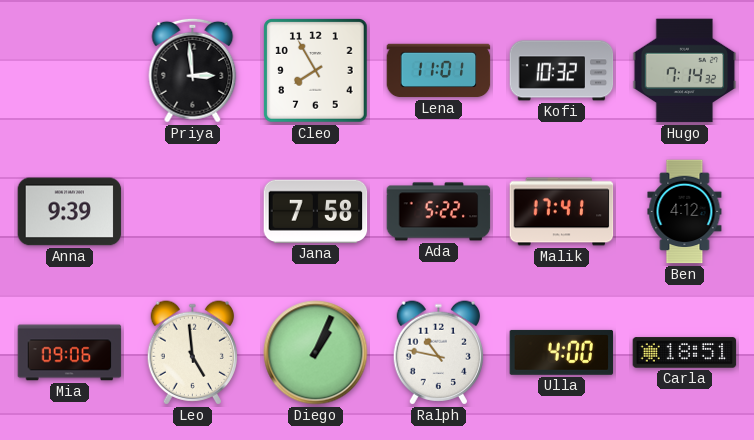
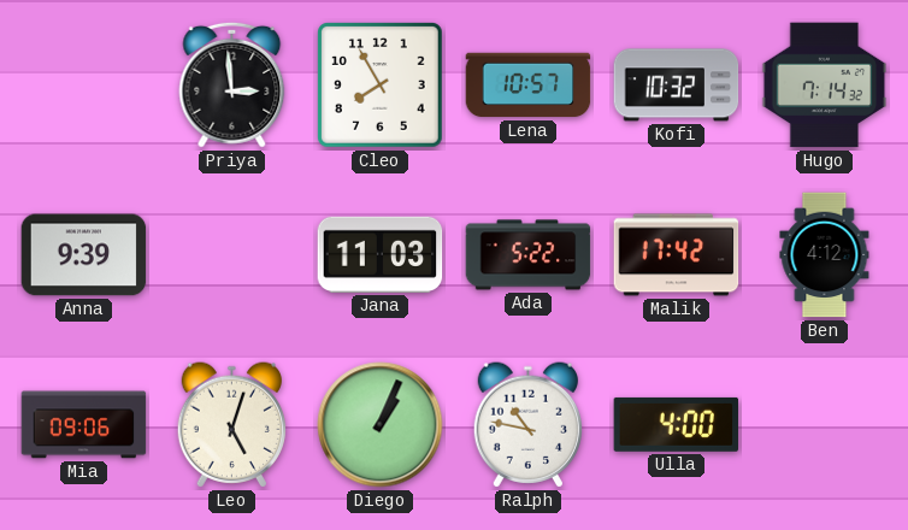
Lena: 11:01 -> 10:57 (529, 86)
Jana: 7:58 -> 11:03 (381, 254)
Malik: 17:41 -> 17:42 (677, 255)
Leo: 4:59 -> 5:03 (231, 425)
Carla: 18:51 -> none (685, 353)
